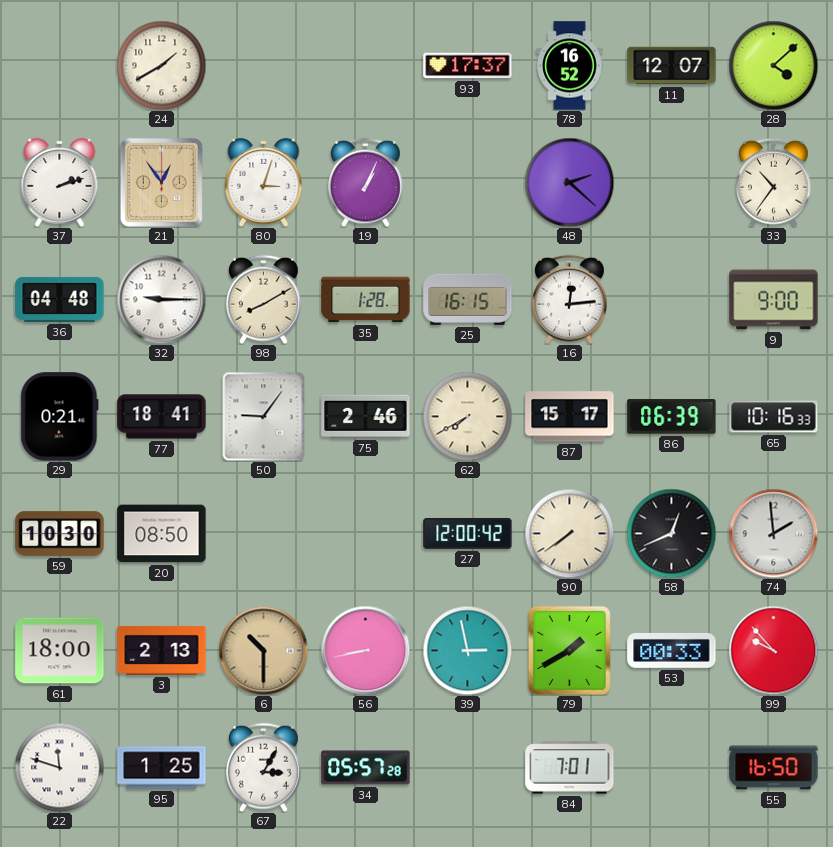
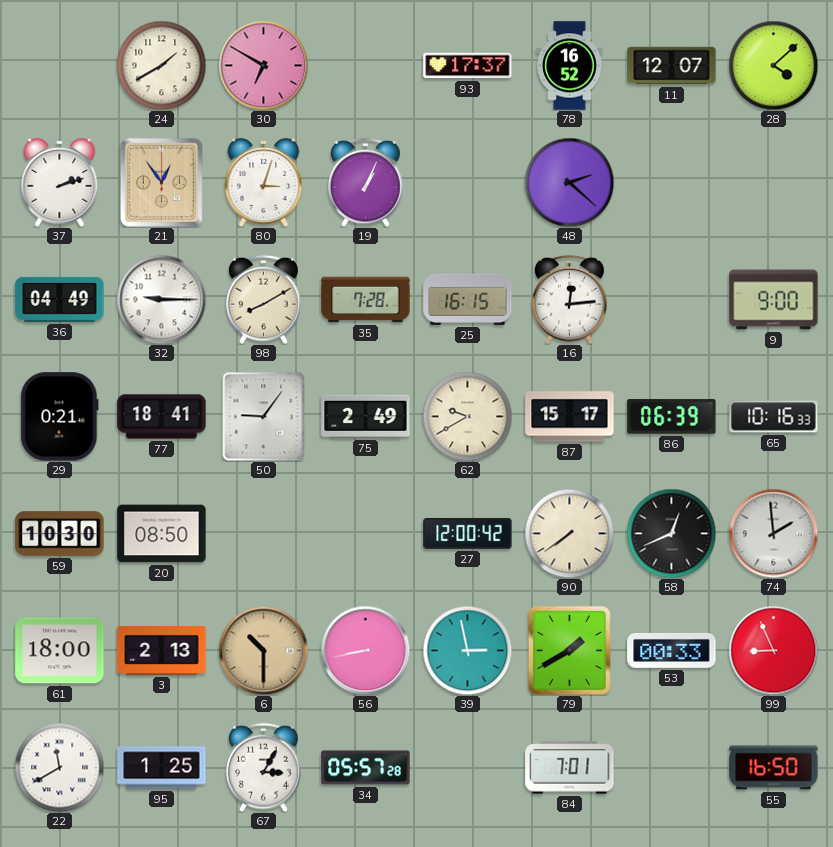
30: none -> 6:50 (263, 65)
33: 10:36 -> none (774, 182)
36: 04:48 -> 04:49 (60, 299)
35: 1:28 -> 7:28 (366, 300)
75: 2:46 -> 2:49 (366, 416)
62: 7:40 -> 9:40 (467, 416)
99: 9:53 -> 8:56 (773, 650)
22: 11:48 -> 11:40 (59, 767)
